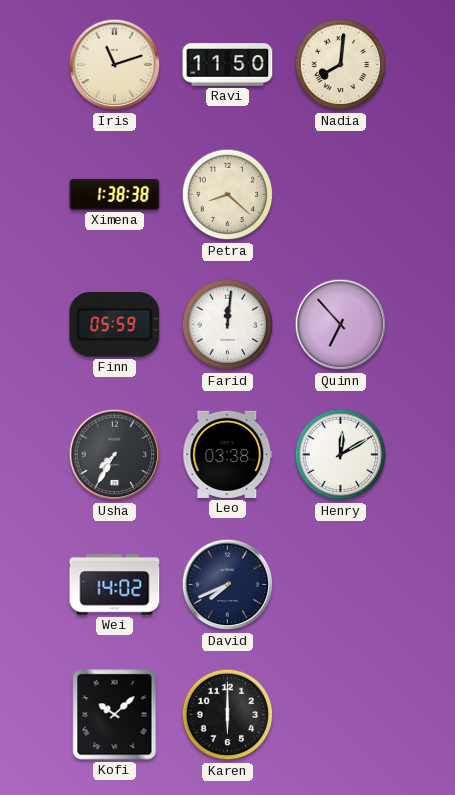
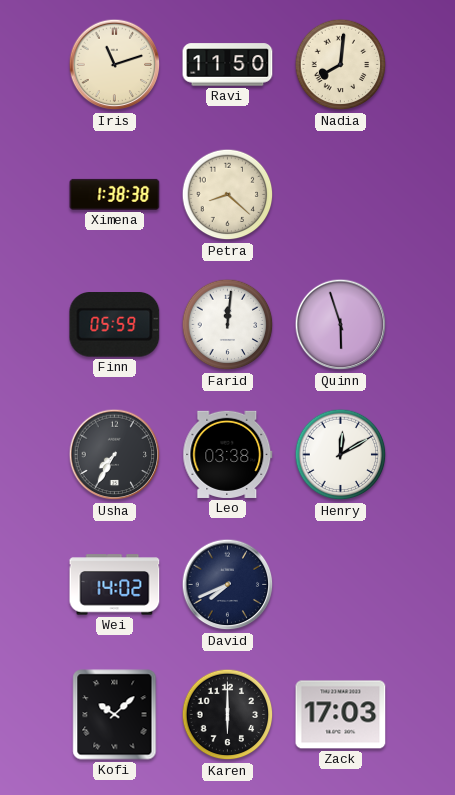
Quinn: 6:53 -> 5:57 (341, 325)
Zack: none -> 17:03 (341, 715)
